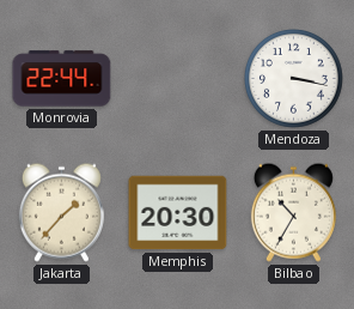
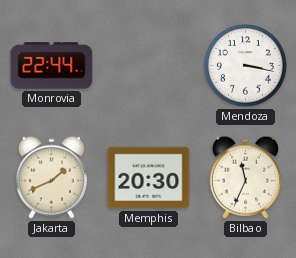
Jakarta: 1:37 -> 1:41 (51, 177)
Bilbao: 10:35 -> 11:34 (245, 177)
